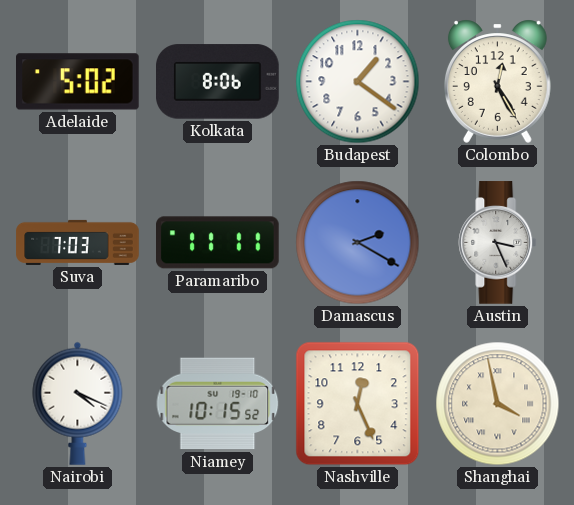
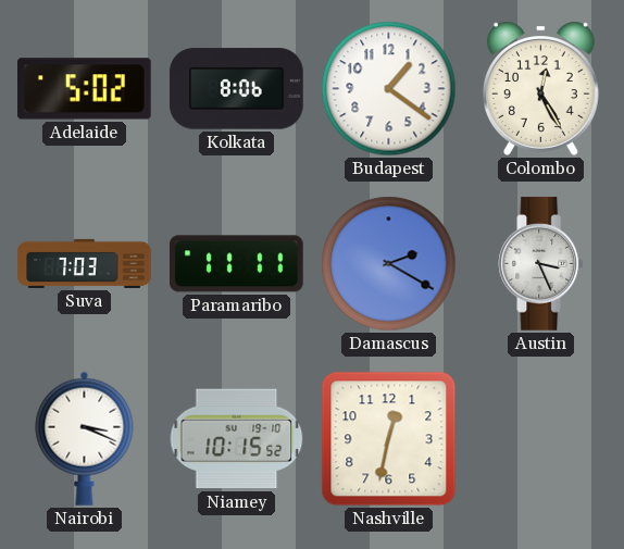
Nairobi: 4:19 -> 3:19 (85, 438)
Nashville: 12:26 -> 12:32 (389, 439)
Shanghai: 3:58 -> none (498, 404)
